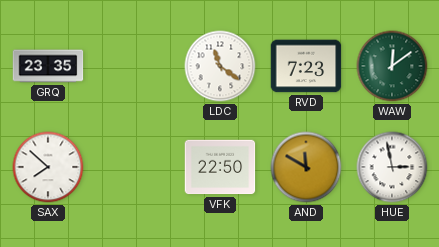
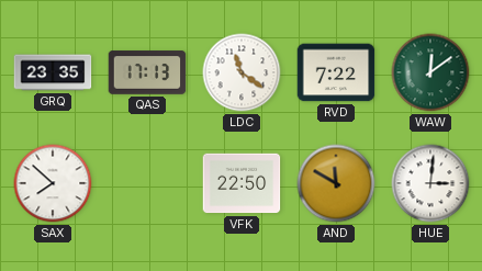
QAS: none -> 17:13 (147, 72)
RVD: 7:23 -> 7:22 (336, 72)
HUE: 2:58 -> 3:01 (430, 183)
